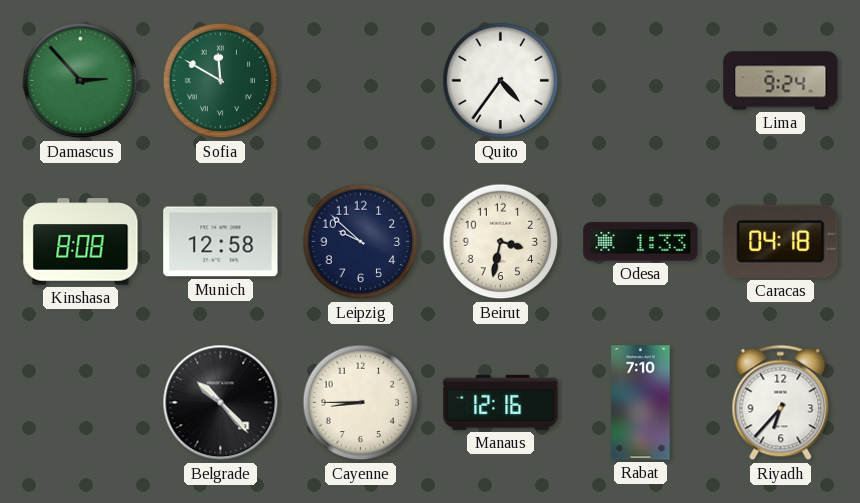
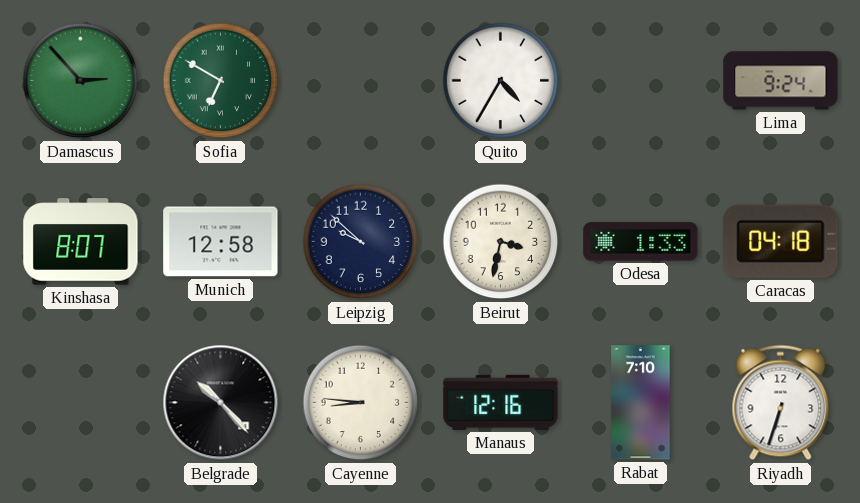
Sofia: 11:50 -> 6:50 (221, 81)
Quito: 4:36 -> 4:35 (501, 81)
Kinshasa: 8:08 -> 8:07 (81, 242)
Cayenne: 8:45 -> 8:46 (361, 403)
Riyadh: 6:37 -> 6:33 (781, 403)
